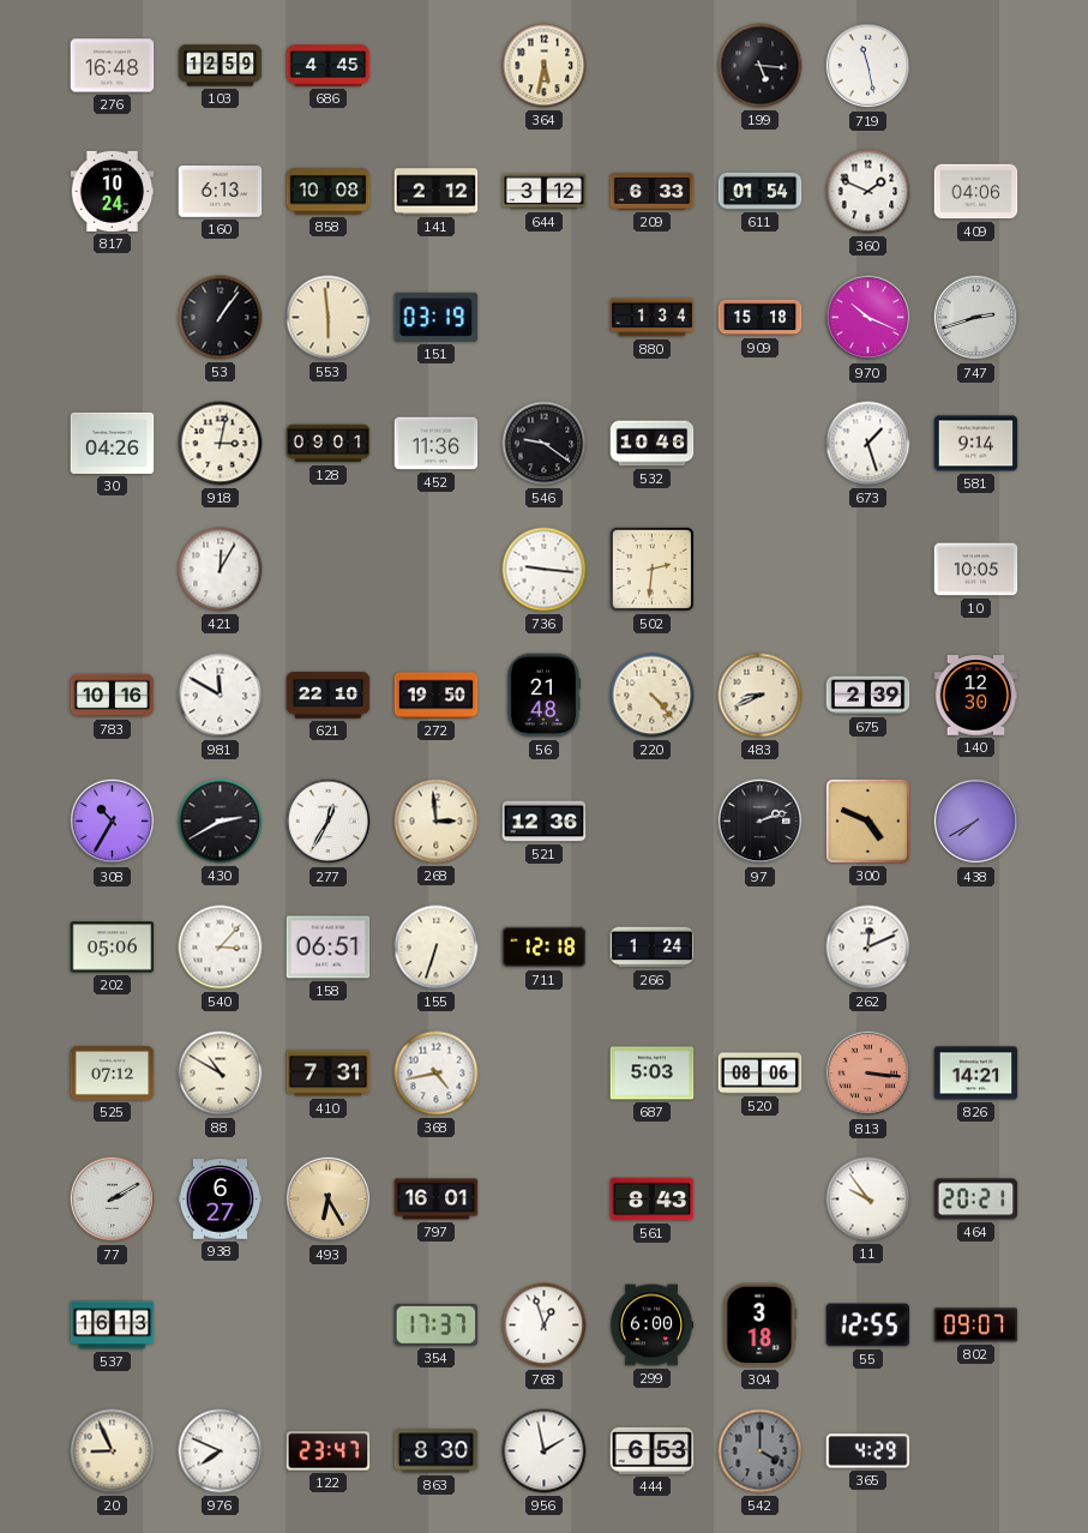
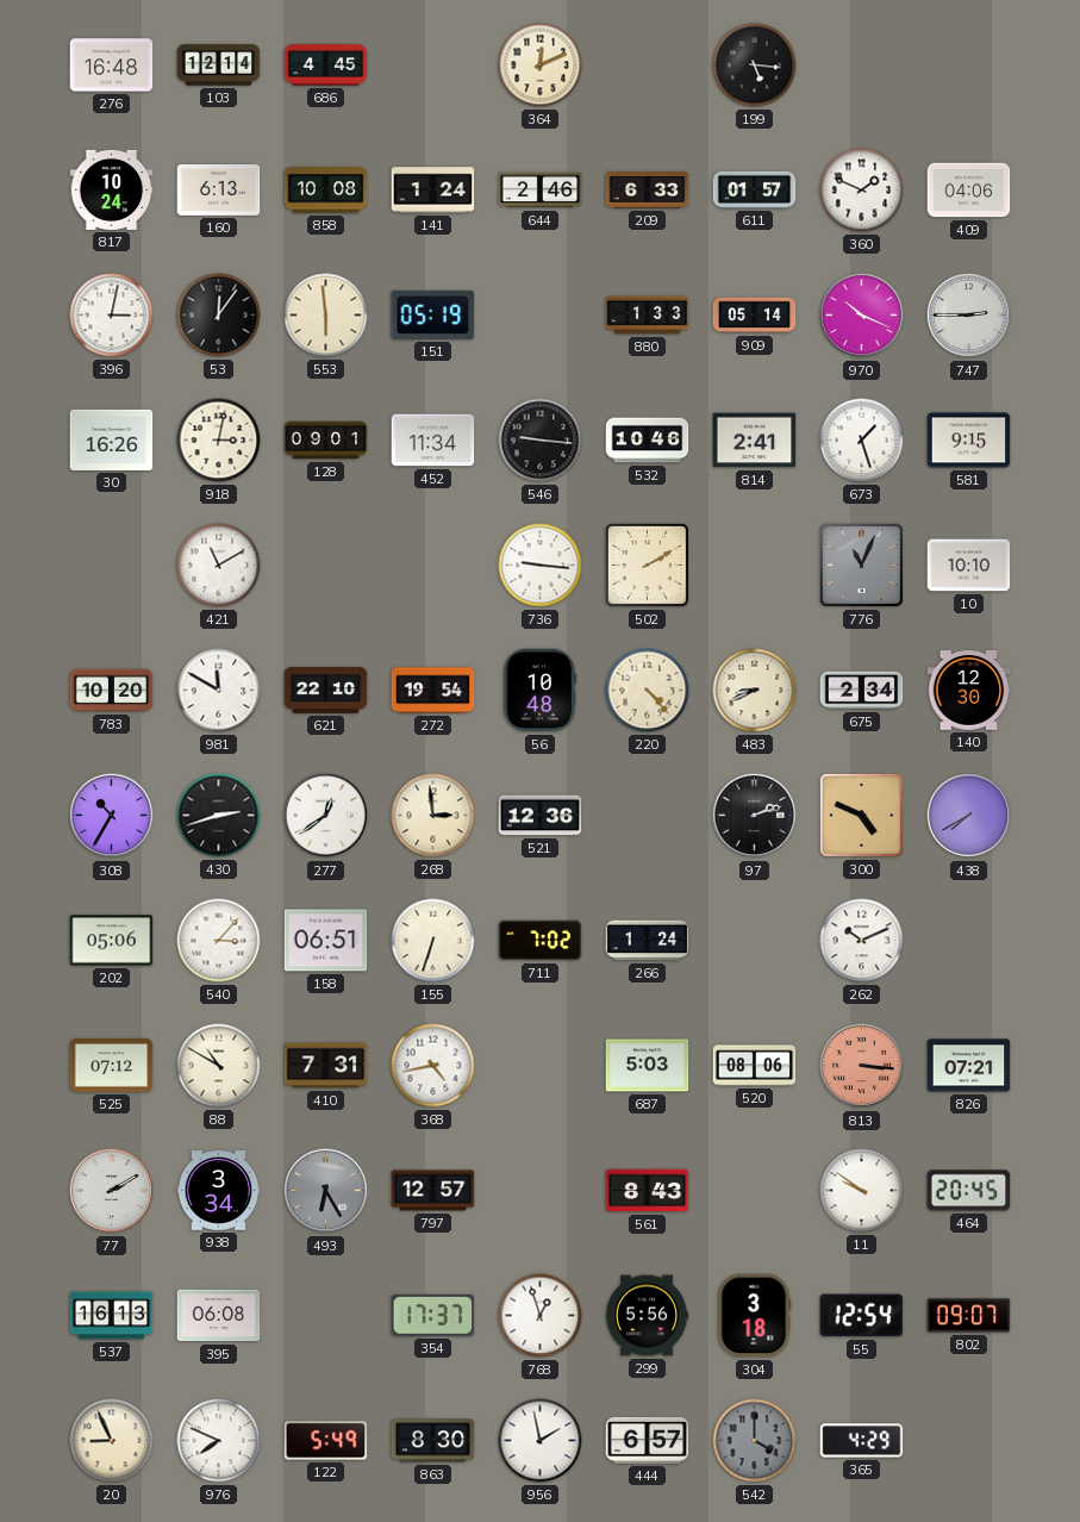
103: 12:59 -> 12:14 (219, 66)
364: 5:32 -> 12:11 (541, 66)
719: 11:28 -> none (868, 66)
141: 2:12 -> 1:24 (433, 191)
644: 3:12 -> 2:46 (541, 191)
611: 01:54 -> 01:57 (755, 189)
396: none -> 3:02 (112, 316)
53: 1:06 -> 12:06 (219, 316)
151: 03:19 -> 05:19 (433, 314)
880: 1:34 -> 1:33 (648, 316)
909: 15:18 -> 05:14 (755, 316)
747: 2:42 -> 2:45 (969, 316)
30: 04:26 -> 16:26 (112, 439)
452: 11:36 -> 11:34 (433, 441)
546: 9:21 -> 9:16 (541, 441)
814: none -> 2:41 (755, 441)
581: 9:14 -> 9:15 (969, 441)
421: 12:05 -> 11:10 (219, 566)
502: 2:31 -> 2:10 (647, 564)
776: none -> 11:04 (861, 564)
10: 10:05 -> 10:10 (969, 566)
783: 10:16 -> 10:20 (112, 691)
272: 19:50 -> 19:54 (433, 691)
56: 21:48 -> 10:48 (539, 691)
675: 2:39 -> 2:34 (862, 691)
430: 2:40 -> 2:42 (219, 816)
277: 12:35 -> 12:39 (326, 816)
711: 12:18 -> 7:02 (541, 941)
262: 12:11 -> 10:11 (862, 941)
826: 14:21 -> 07:21 (969, 1066)
938: 6:27 -> 3:34 (219, 1191)
493 dial: champagne -> grey (326, 1191)
797: 16:01 -> 12:57 (433, 1191)
11: 9:54 -> 9:51 (862, 1191)
464: 20:21 -> 20:45 (969, 1191)
395: none -> 06:08 (219, 1316)
299: 6:00 -> 5:56 (647, 1316)
55: 12:55 -> 12:54 (862, 1316)
122: 23:47 -> 5:49 (326, 1441)
444: 6:53 -> 6:57 (648, 1440)
